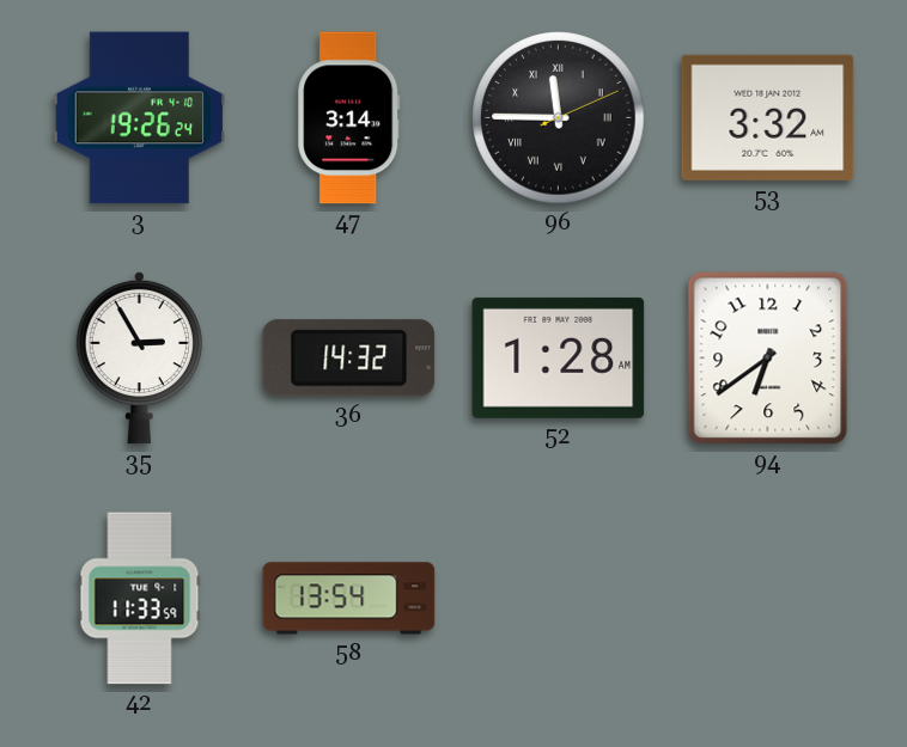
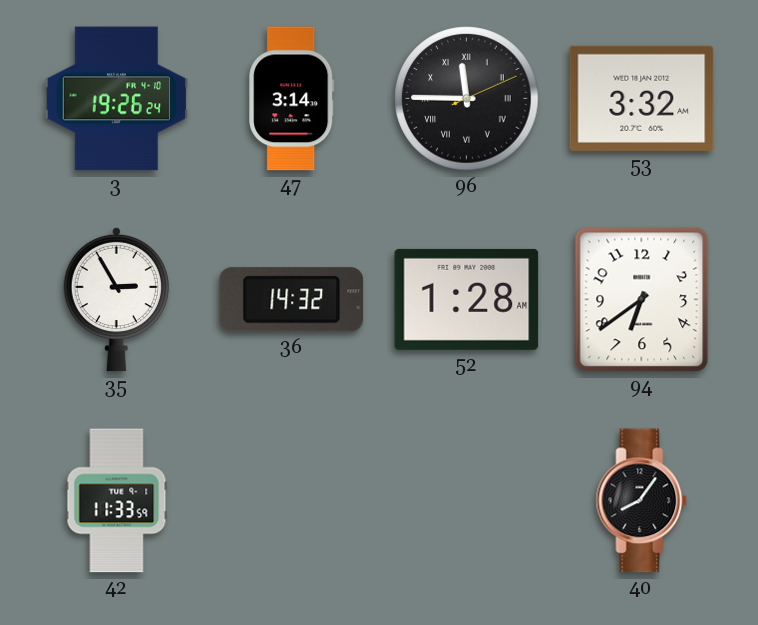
58: 13:54 -> none (349, 599)
40: none -> 8:06 (642, 501)
